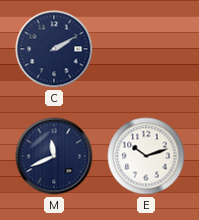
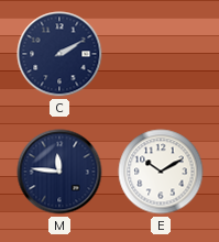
M: 11:41 -> 11:46 (59, 172)
E: 10:12 -> 10:10 (161, 172)
